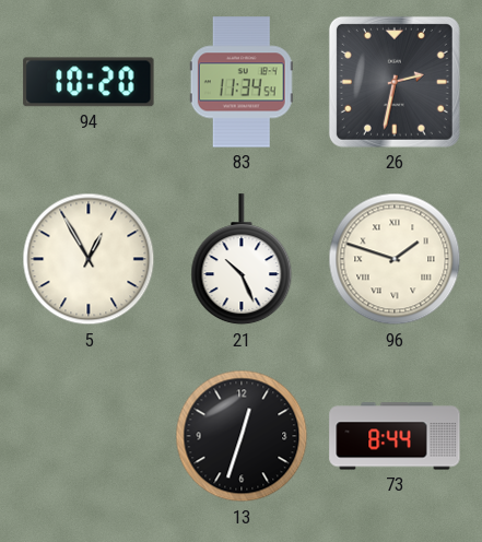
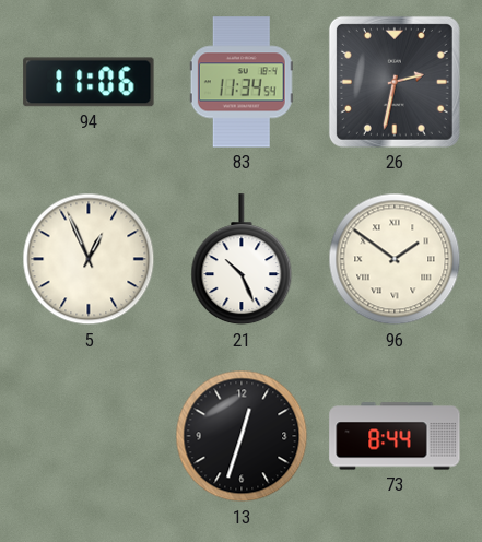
94: 10:20 -> 11:06 (89, 82)
5: 12:55 -> 12:56 (89, 259)
96: 1:48 -> 1:51 (395, 259)
